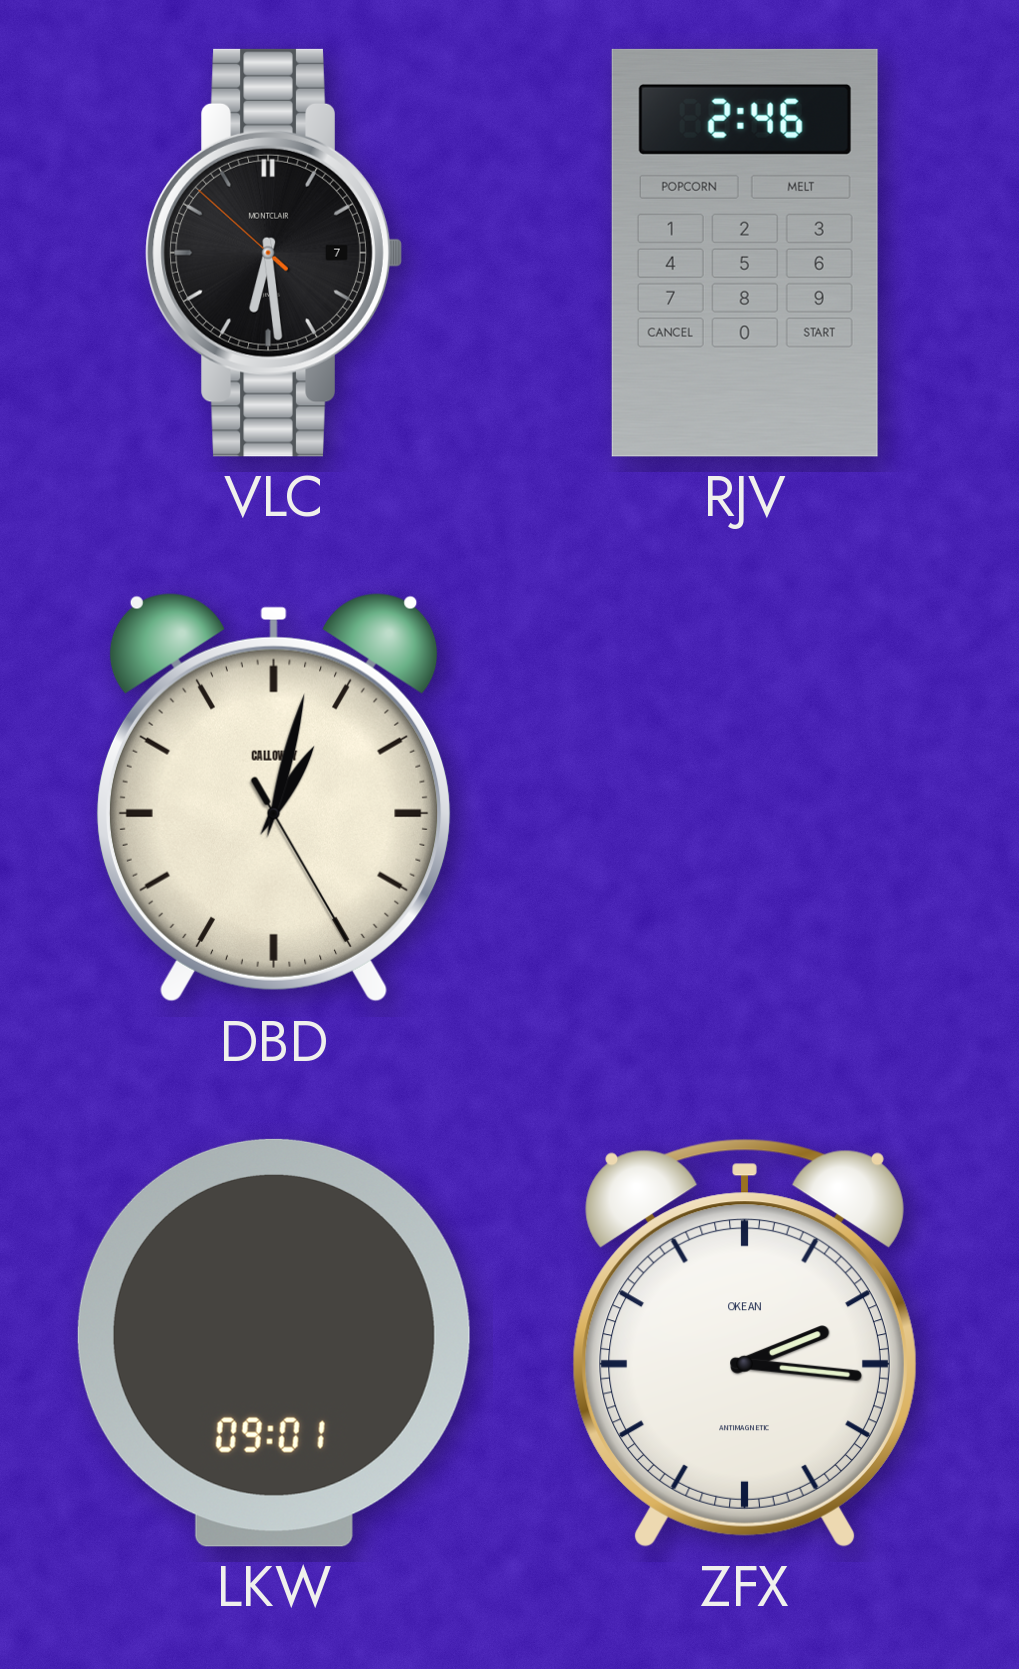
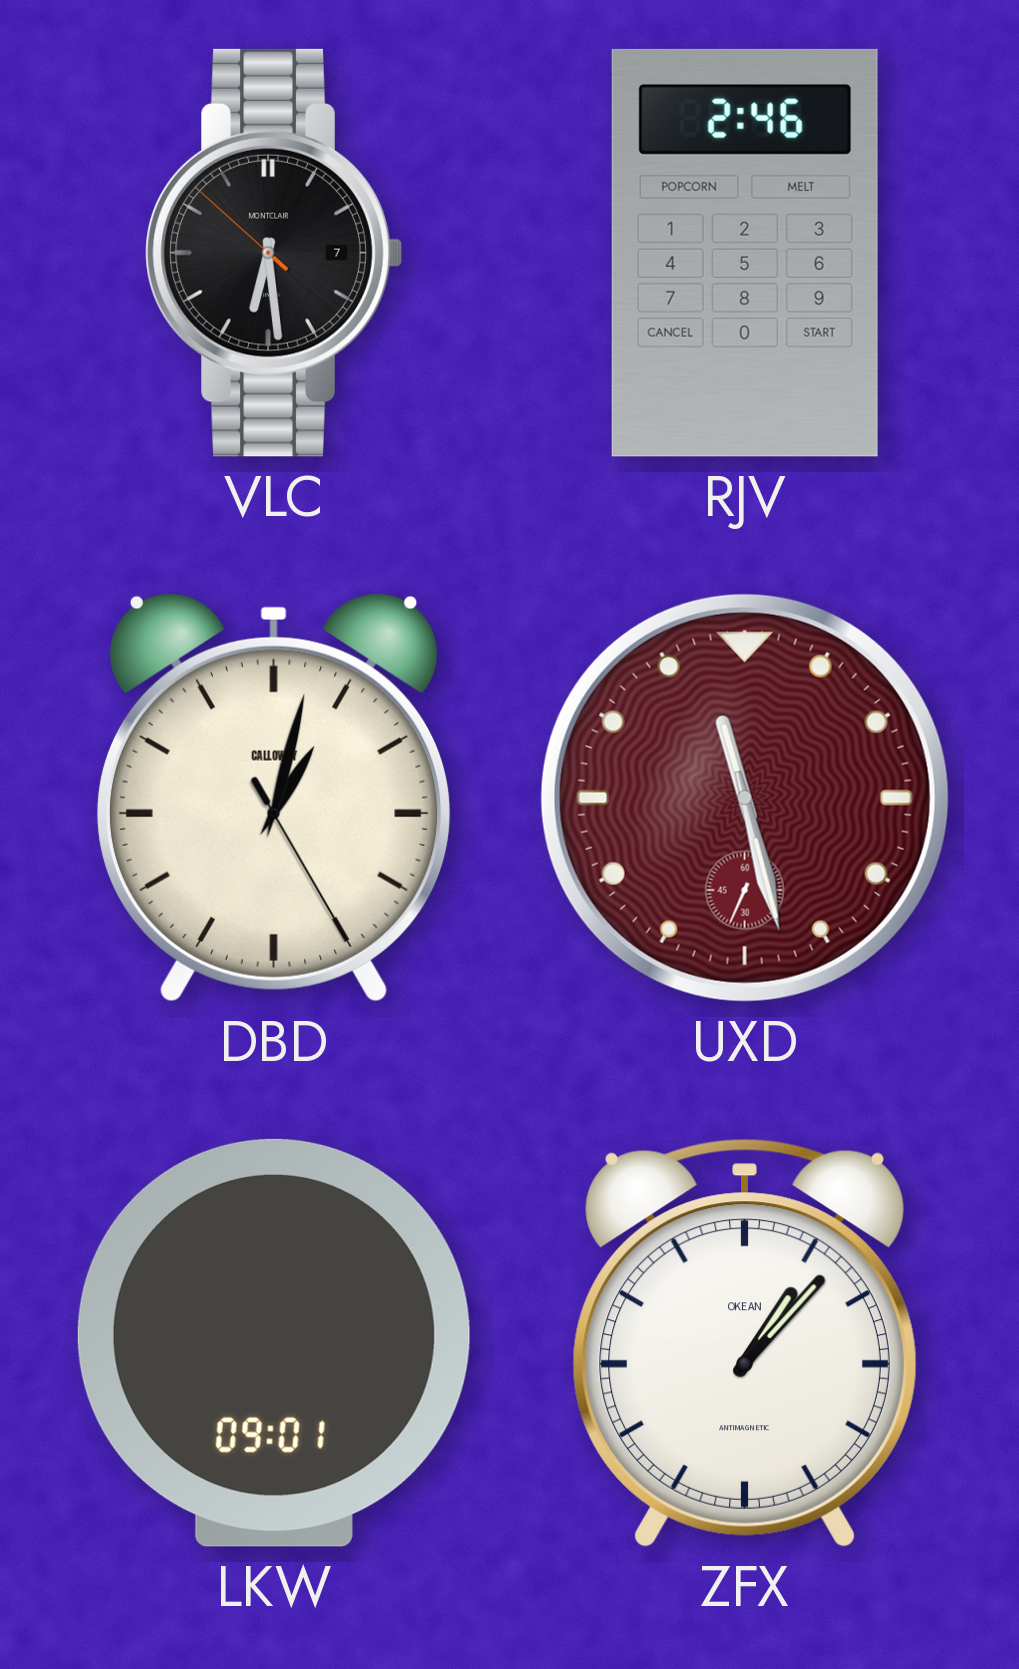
UXD: none -> 11:27 (745, 798)
ZFX: 2:16 -> 1:07 (745, 1343)
